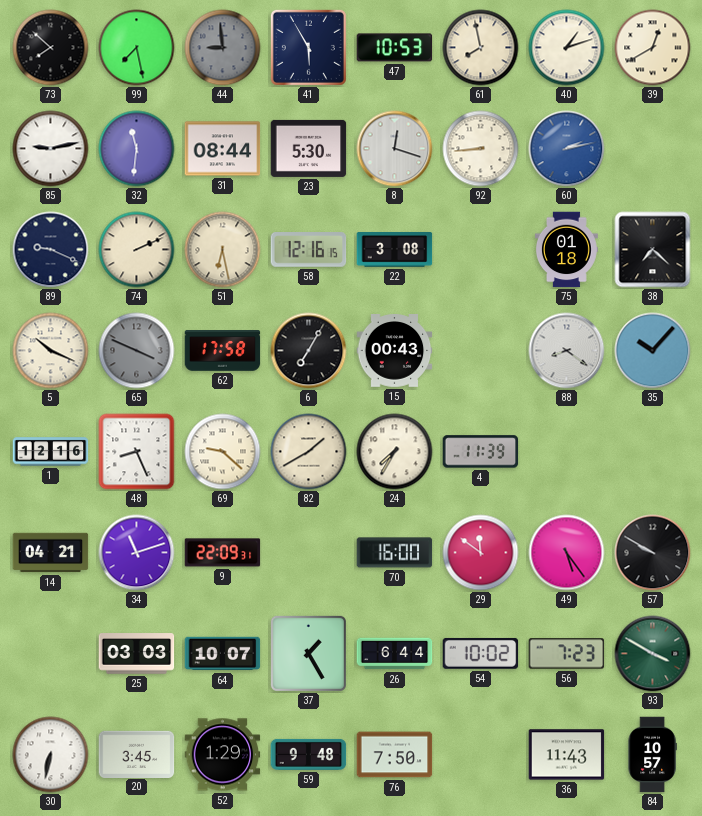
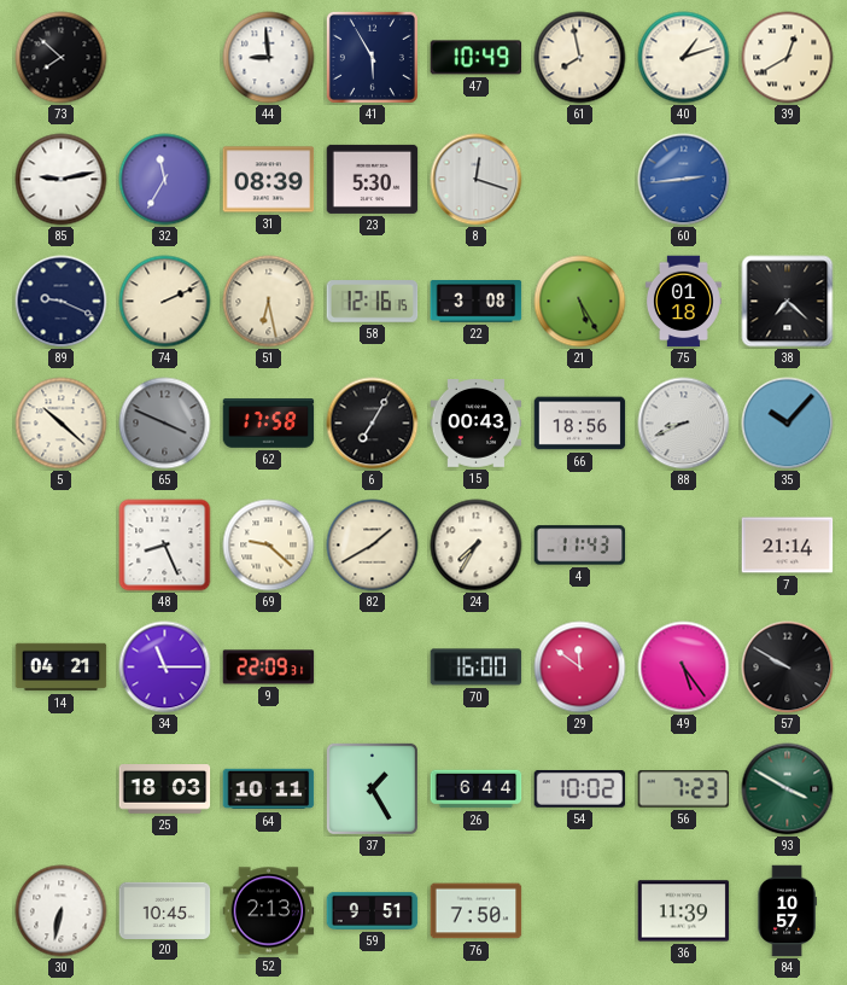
99: 7:28 -> none (137, 48)
44 dial: grey -> white (269, 58)
47: 10:53 -> 10:49 (477, 58)
32: 11:31 -> 11:35 (165, 180)
31: 08:44 -> 08:39 (269, 180)
92: 8:44 -> none (481, 149)
60: 2:13 -> 2:44 (684, 180)
21: none -> 5:25 (580, 302)
5: 10:19 -> 10:22 (62, 424)
66: none -> 18:56 (580, 424)
88: 8:21 -> 8:41 (684, 424)
1: 12:16 -> none (51, 452)
4: 11:39 -> 11:43 (580, 546)
7: none -> 21:14 (788, 546)
34: 11:12 -> 11:15 (165, 668)
25: 03:03 -> 18:03 (165, 789)
64: 10:07 -> 10:11 (269, 789)
20: 3:45 -> 10:45 (165, 910)
52: 1:29 -> 2:13 (269, 911)
59: 9:48 -> 9:51 (373, 910)
36: 11:43 -> 11:39 (684, 911)
